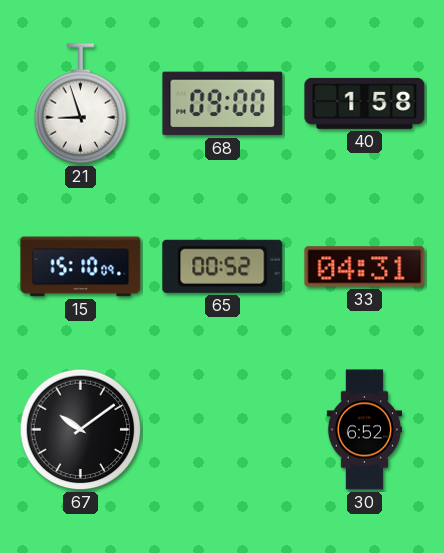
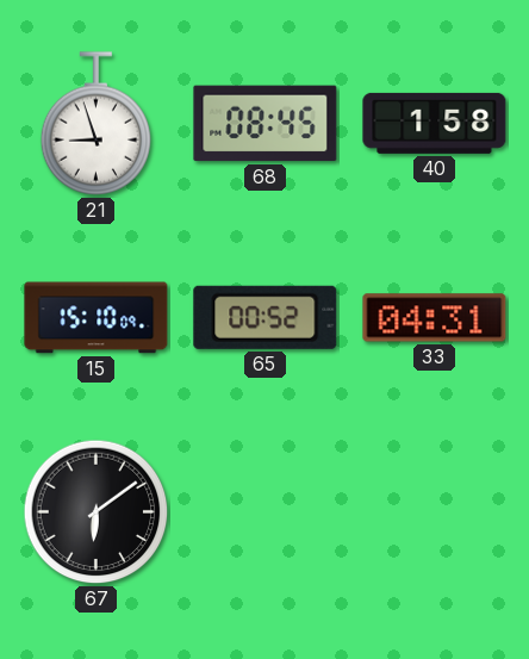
68: 09:00 -> 08:45 (266, 124)
67: 10:09 -> 6:09 (97, 512)
30: 6:52 -> none (364, 430)
